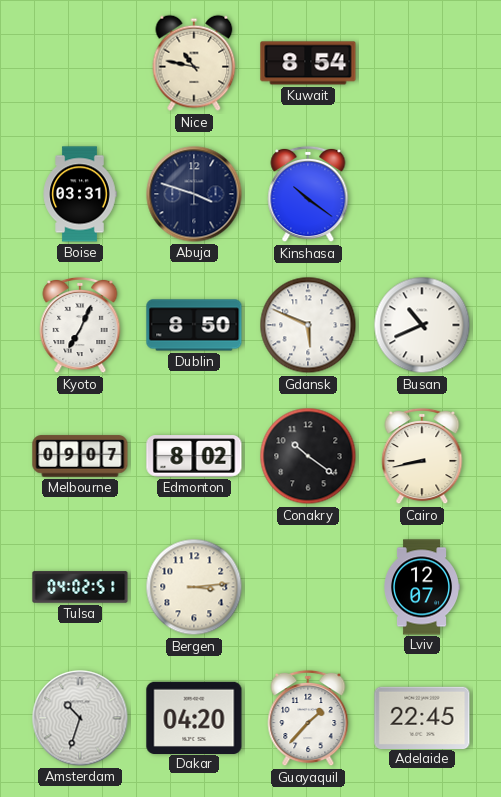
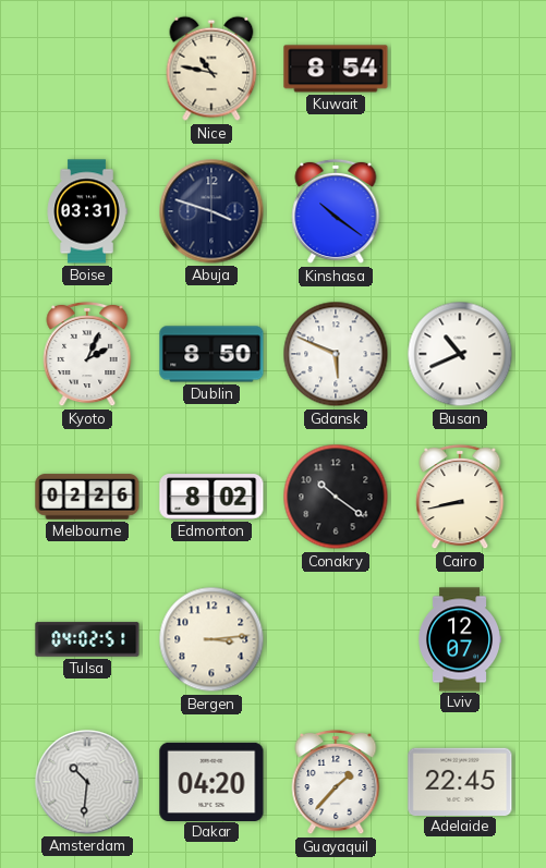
Kyoto: 7:04 -> 2:04 (87, 354)
Melbourne: 09:07 -> 02:26 (87, 497)
Amsterdam: 10:33 -> 10:31 (87, 782)
